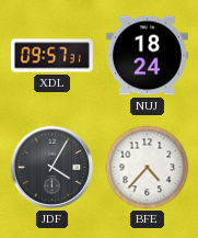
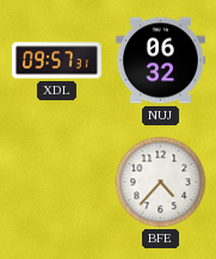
NUJ: 18:24 -> 06:32 (160, 61)
JDF: 4:05 -> none (53, 168)
